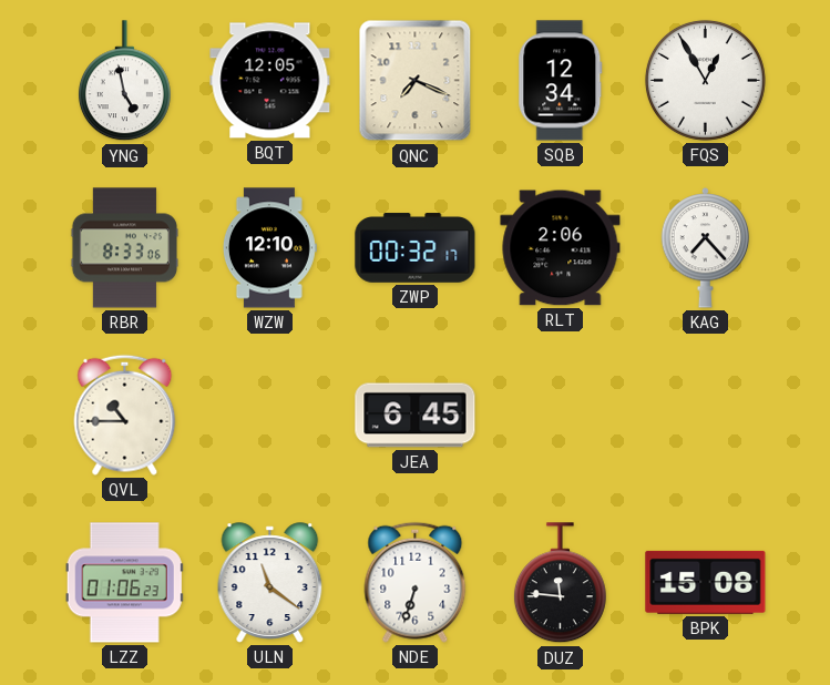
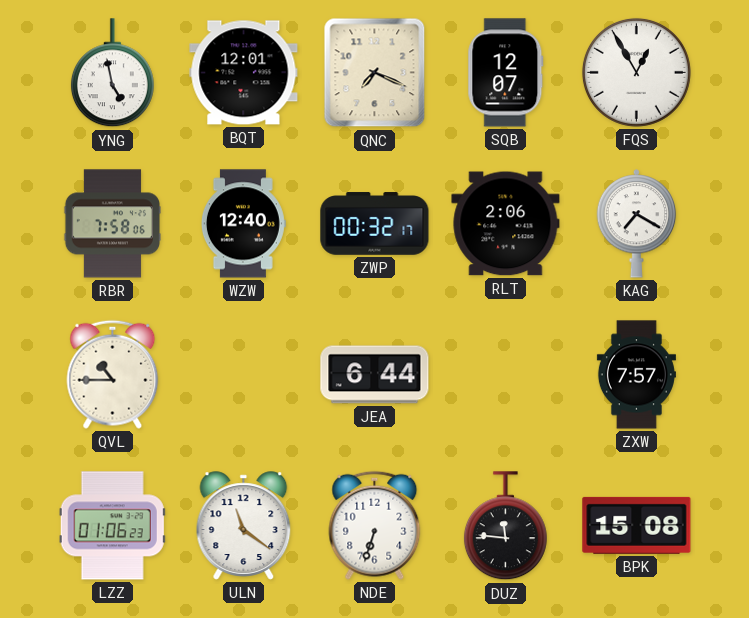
BQT: 12:05 -> 12:01 (244, 73)
SQB: 12:34 -> 12:07 (506, 73)
RBR: 8:33 -> 7:58 (112, 224)
WZW: 12:10 -> 12:40 (243, 224)
KAG: 7:23 -> 7:20 (637, 224)
JEA: 6:45 -> 6:44 (375, 375)
ZXW: none -> 7:57 (636, 375)
